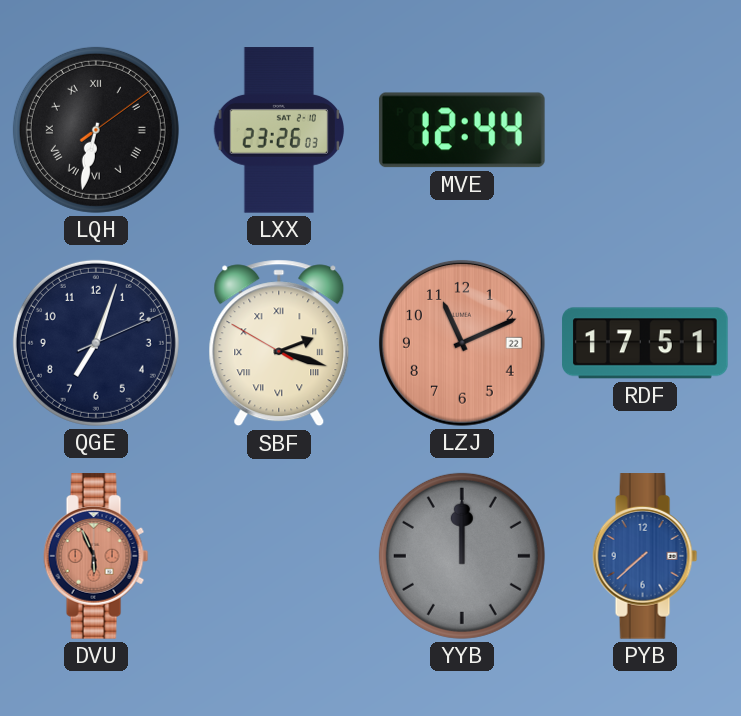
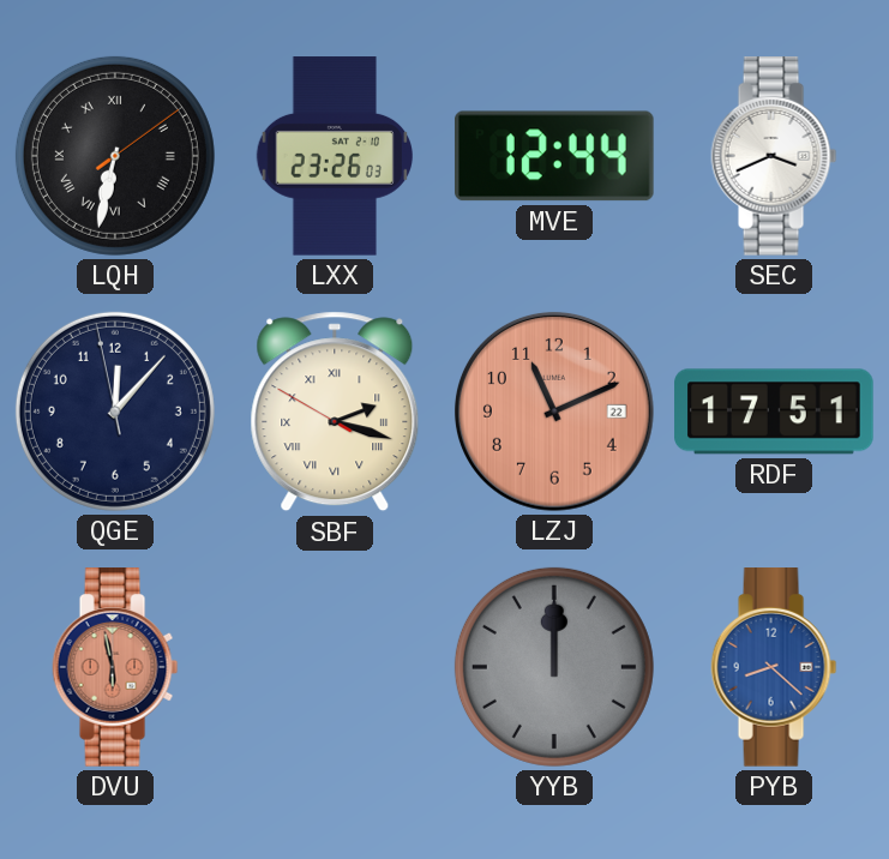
SEC: none -> 3:41 (774, 156)
QGE: 7:03 -> 12:06 (115, 412)
DVU: 5:56 -> 5:58 (115, 667)
PYB: 7:38 -> 8:22 (774, 667)
